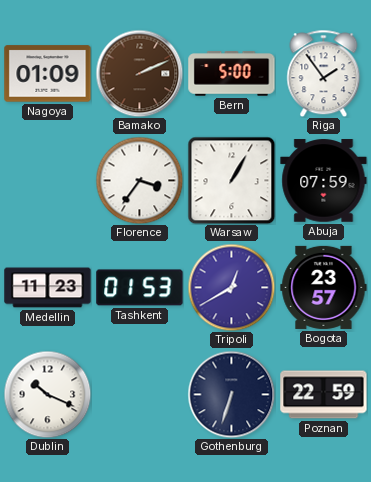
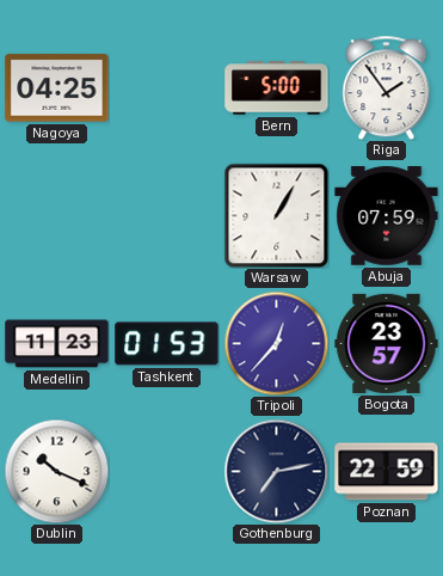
Nagoya: 01:09 -> 04:25 (57, 88)
Bamako: 2:11 -> none (139, 73)
Florence: 3:36 -> none (139, 180)
Tripoli: 12:40 -> 12:37 (276, 343)
Gothenburg: 6:33 -> 7:13 (276, 471)
